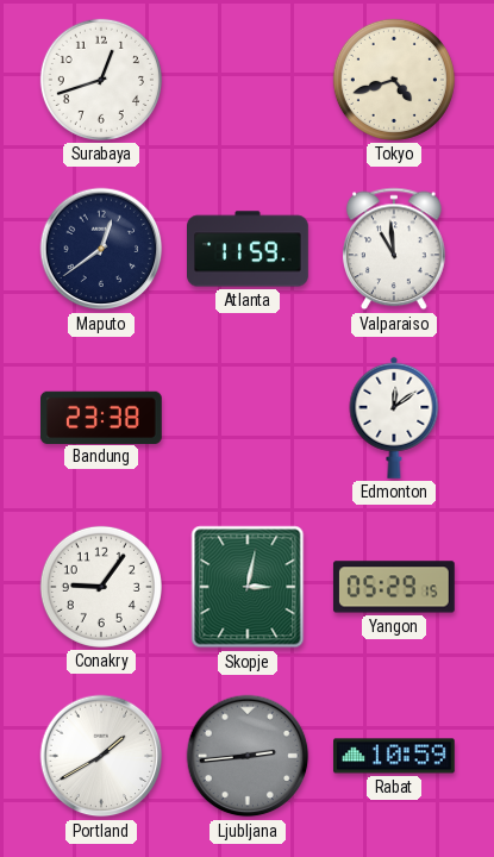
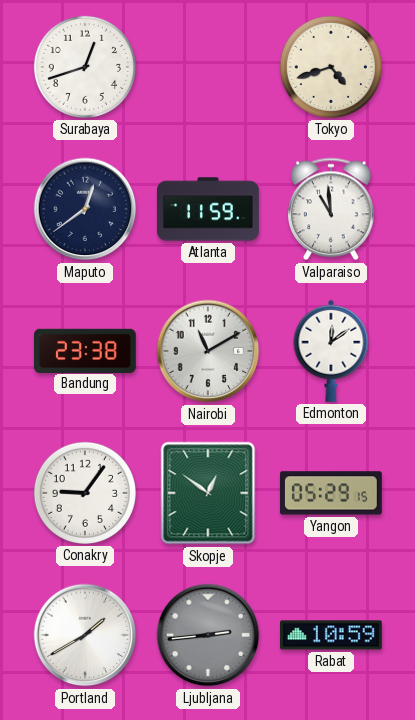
Nairobi: none -> 11:10 (208, 351)
Skopje: 3:02 -> 12:51 (208, 493)
